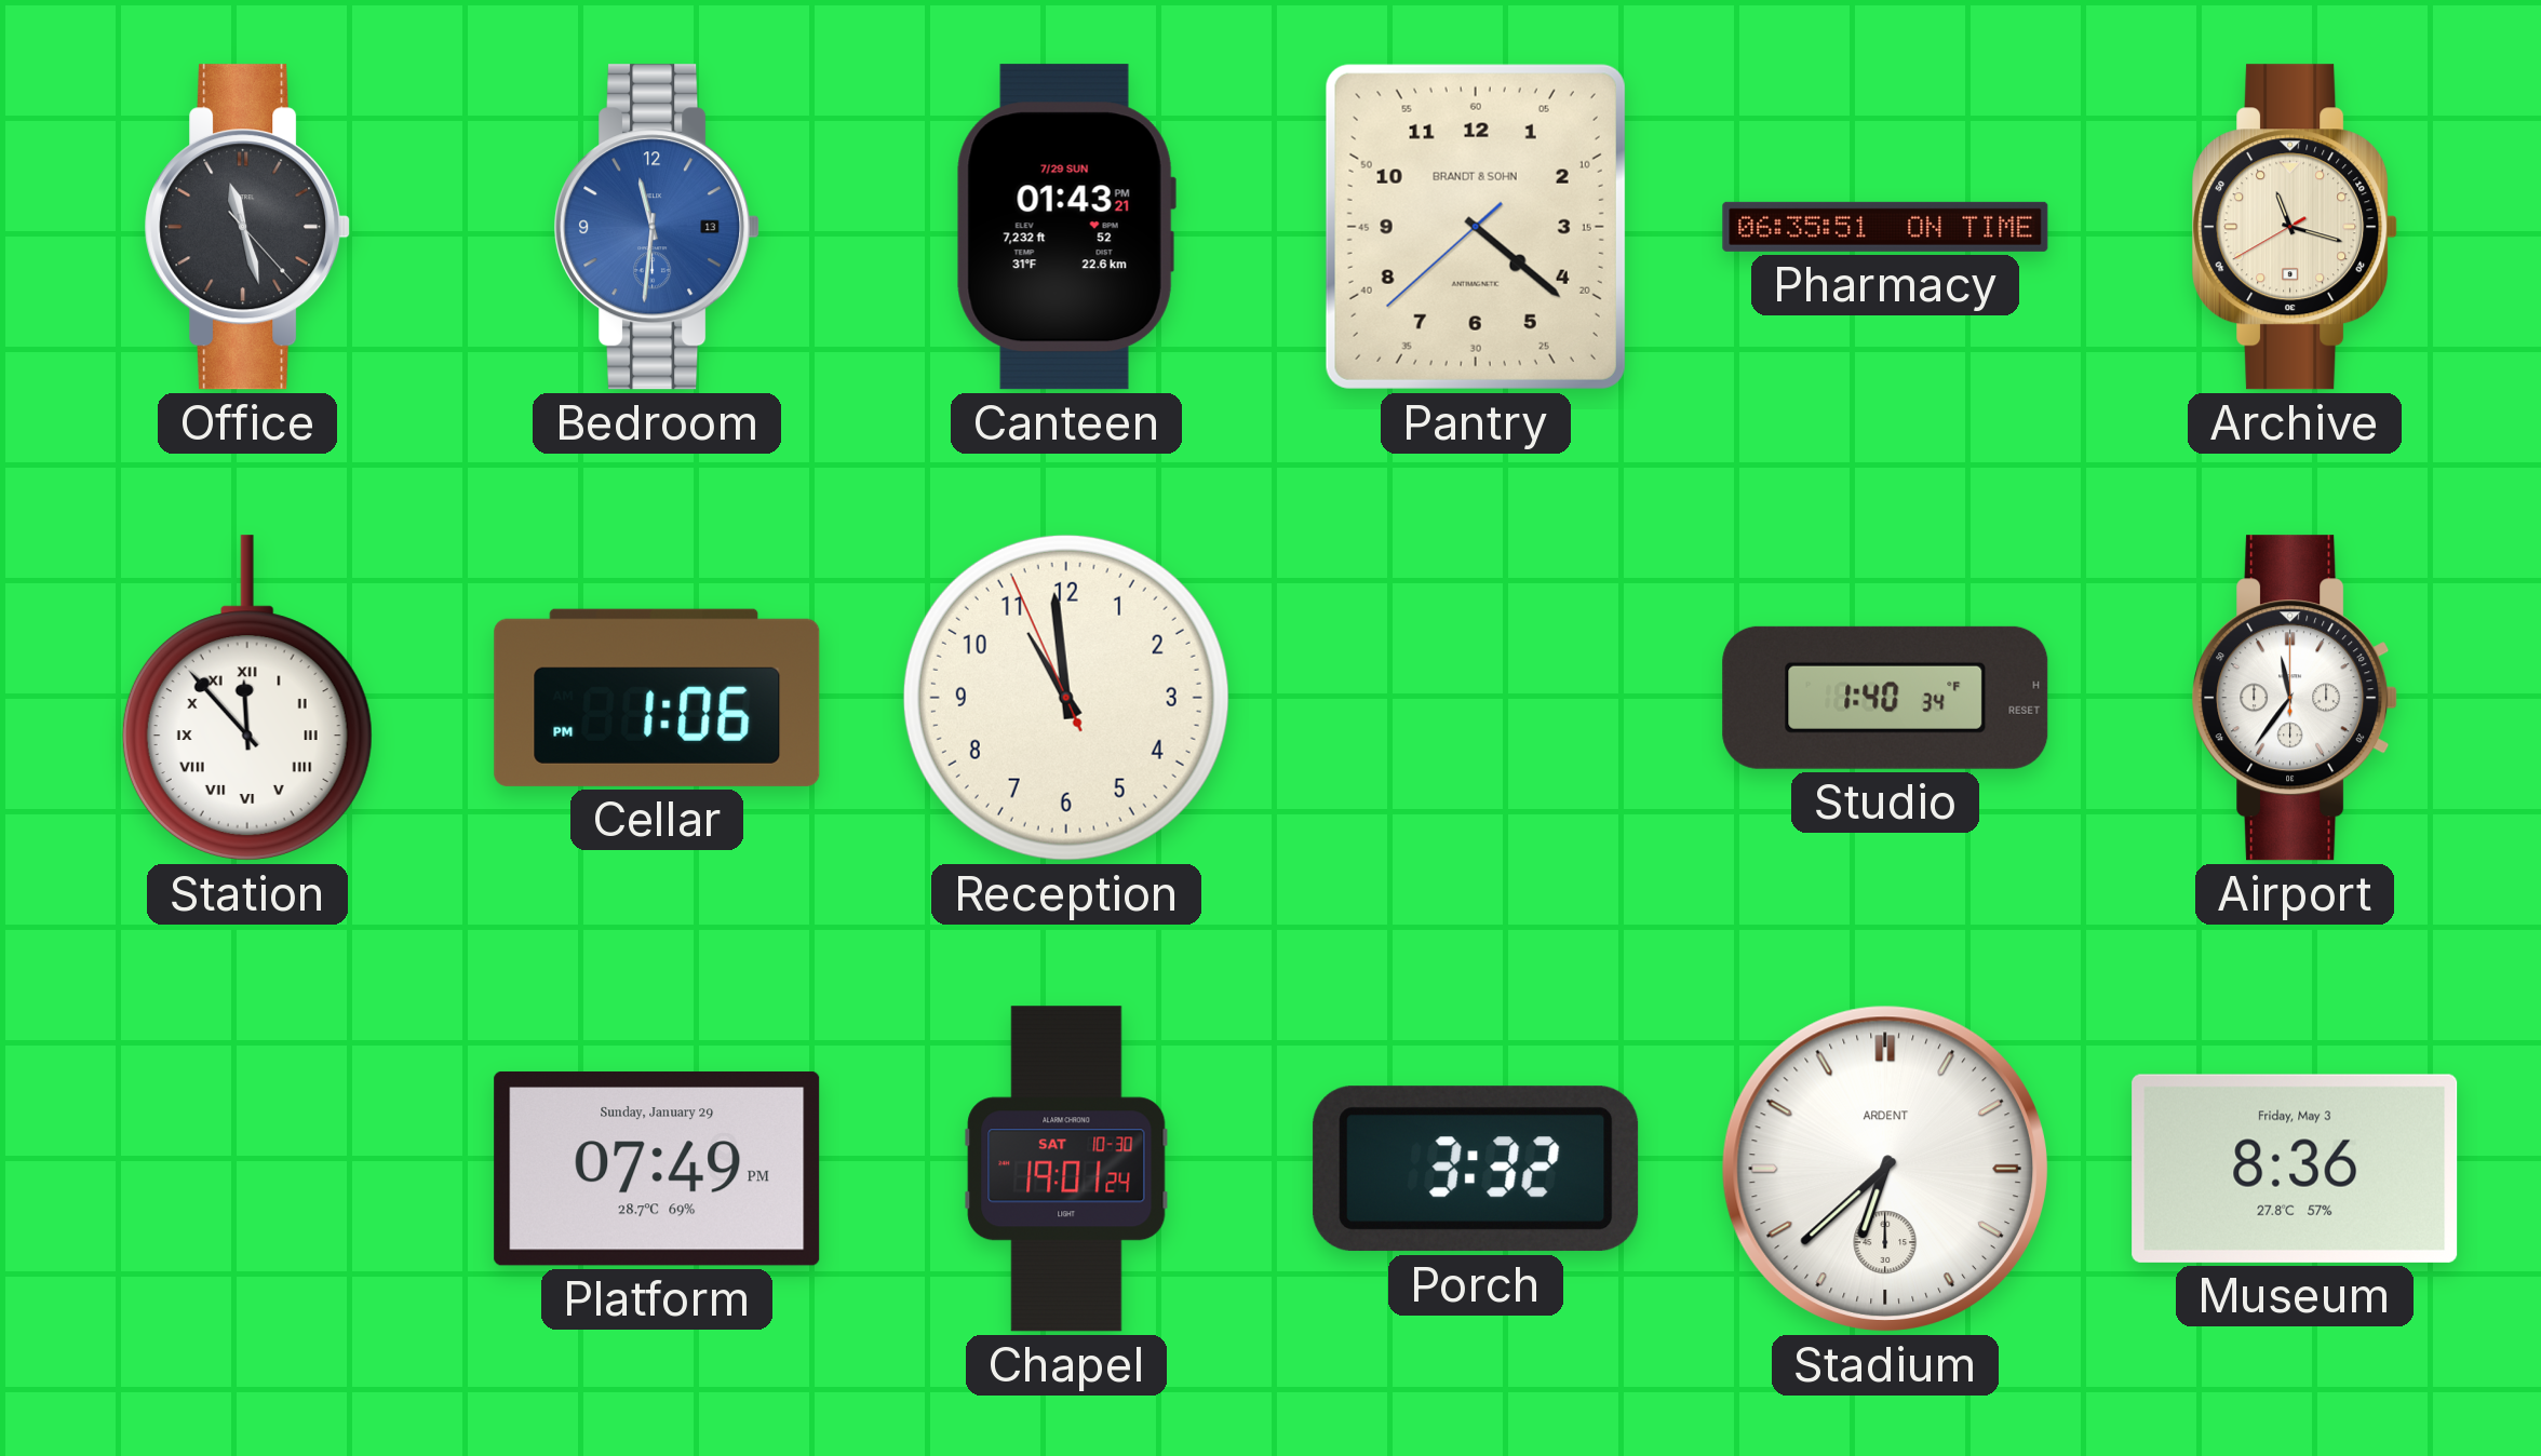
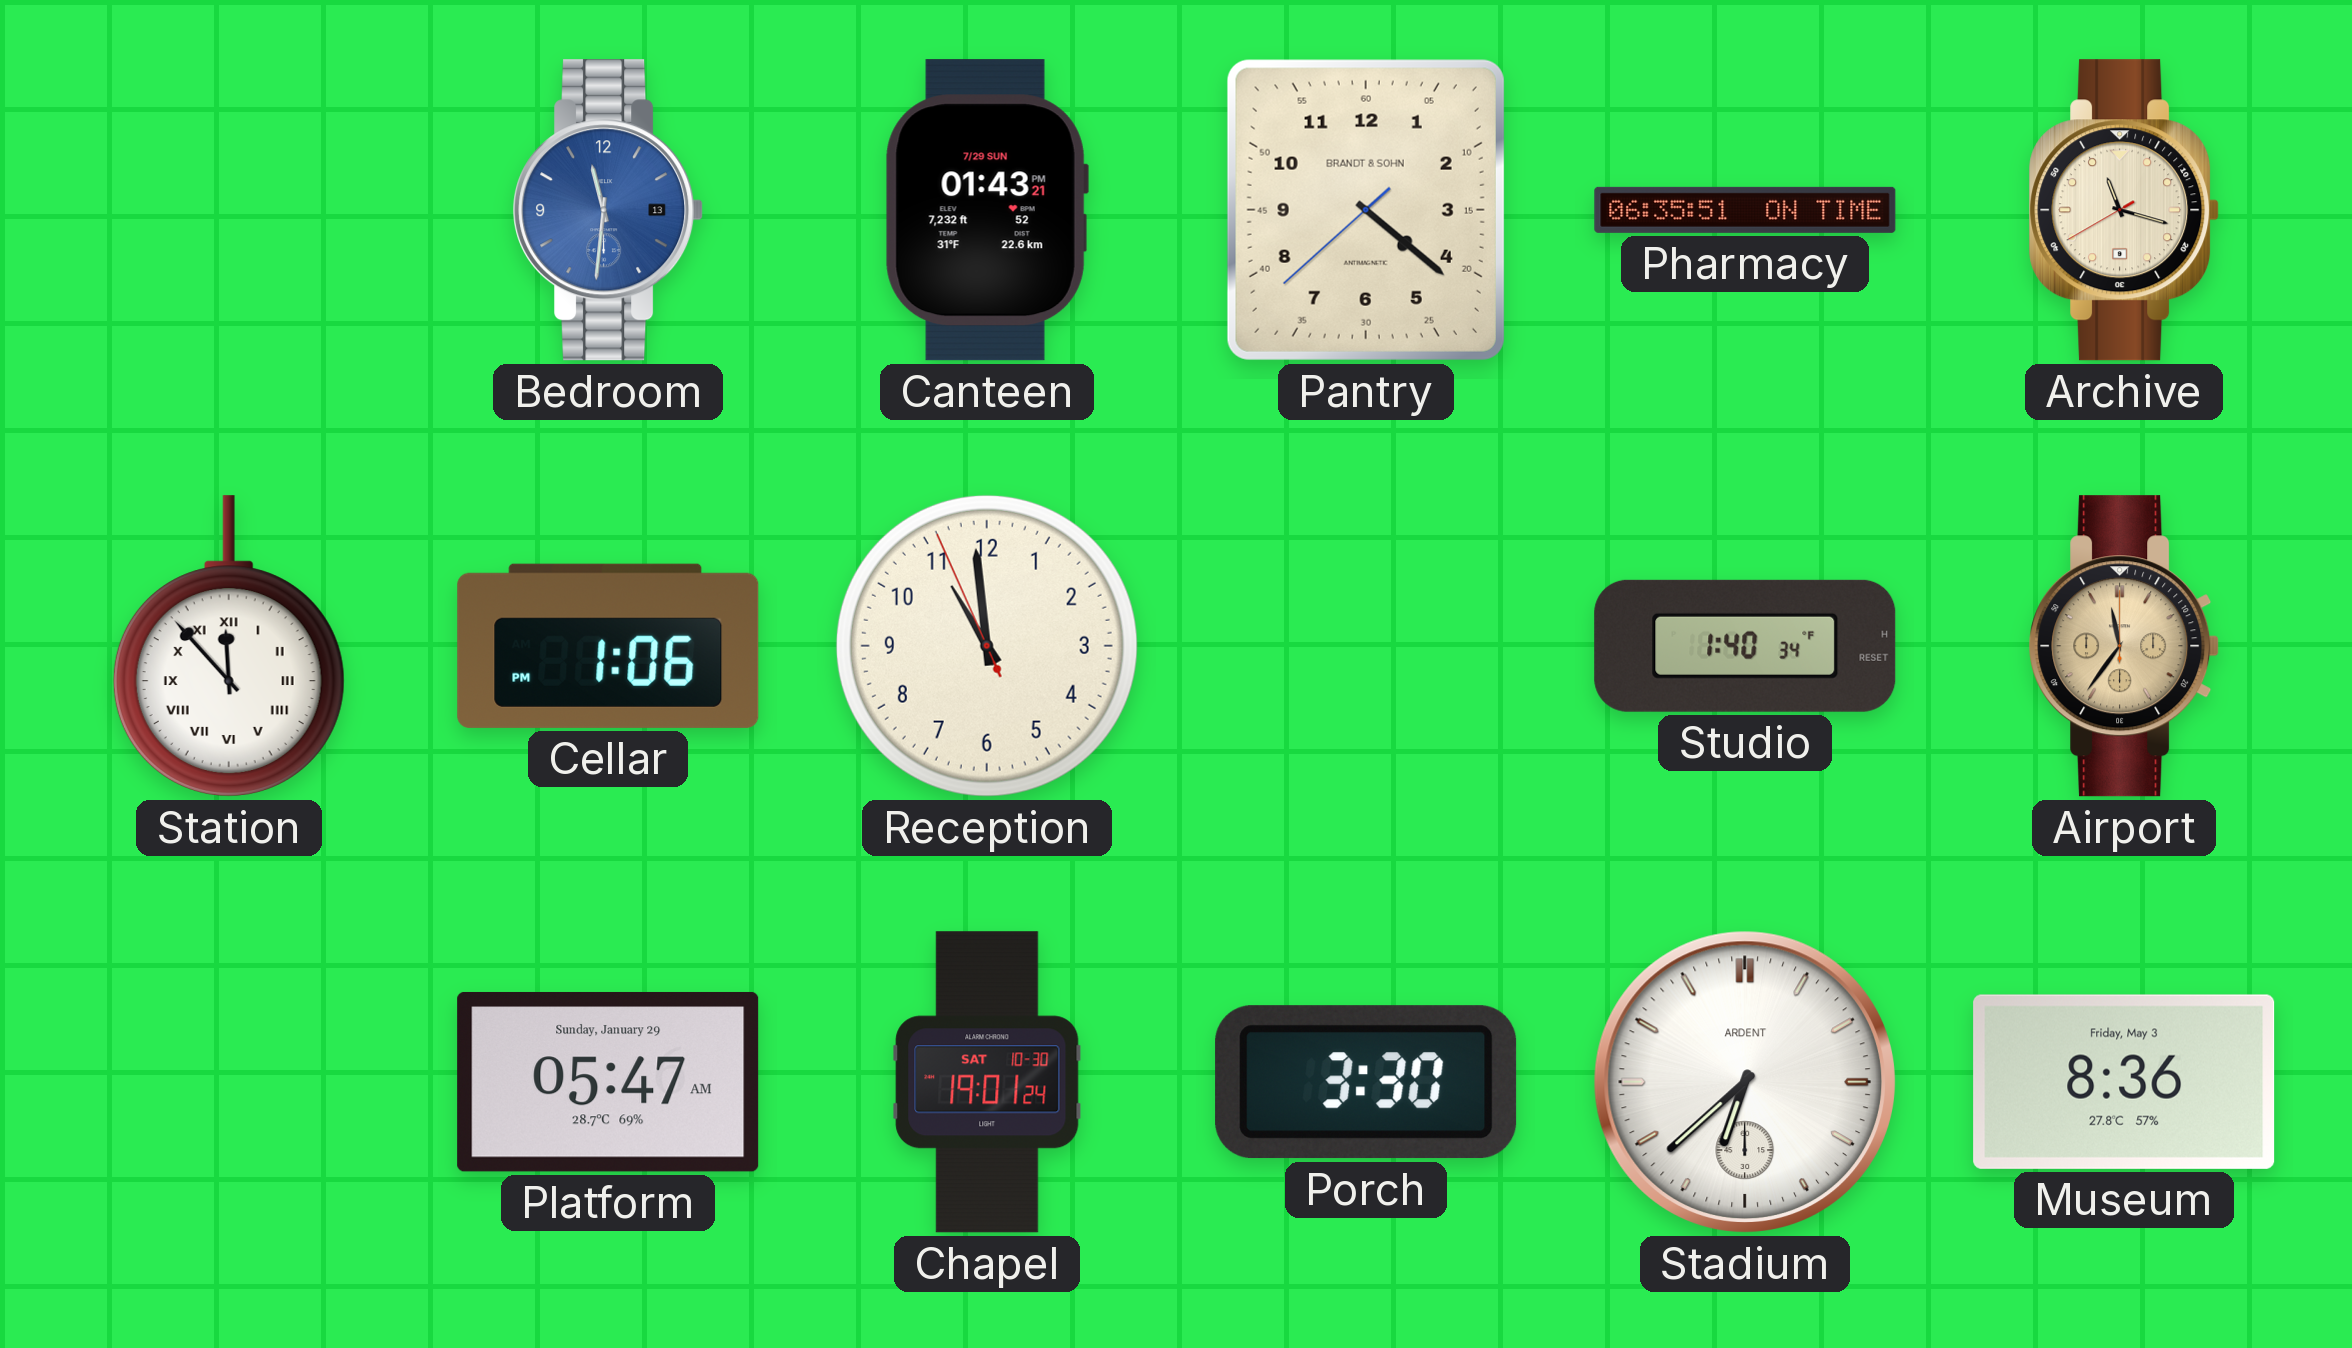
Office: 11:27 -> none (247, 227)
Airport dial: white -> champagne (2124, 646)
Platform: 07:49 -> 05:47 (608, 1082)
Porch: 3:32 -> 3:30 (1366, 1082)
